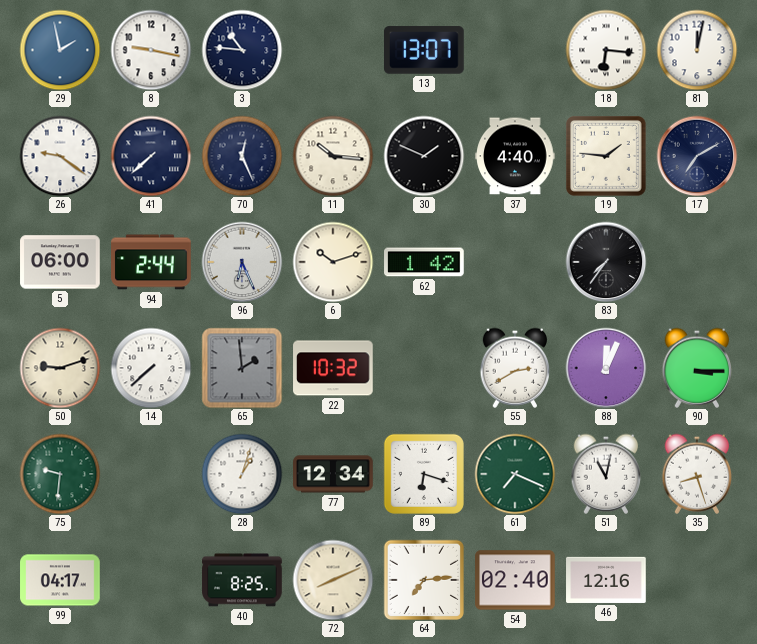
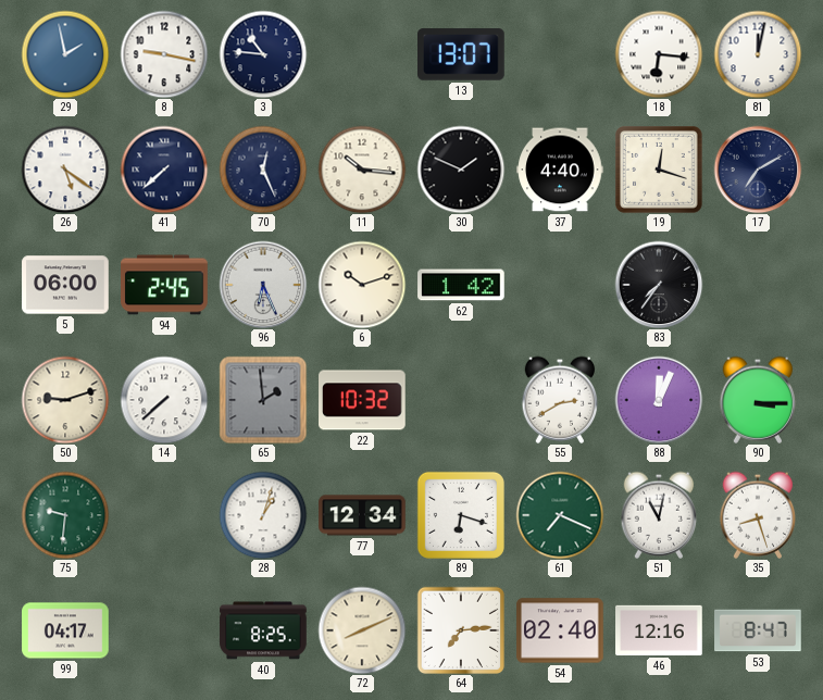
26: 9:21 -> 5:21 (65, 170)
19: 1:46 -> 12:18 (660, 171)
94: 2:44 -> 2:45 (164, 285)
53: none -> 8:47 (758, 630)
